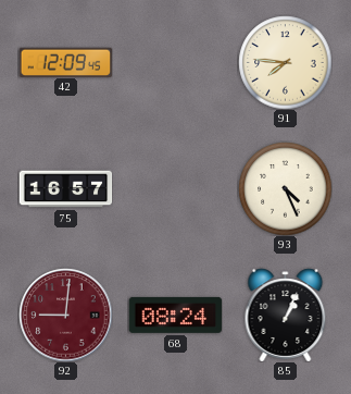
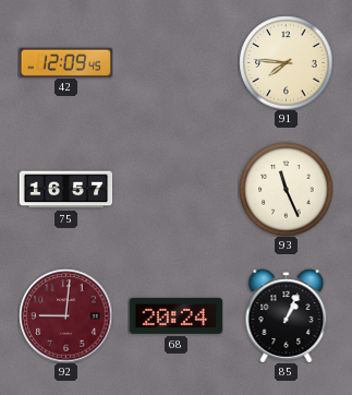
93: 4:26 -> 11:26 (286, 189)
68: 08:24 -> 20:24 (175, 315)
